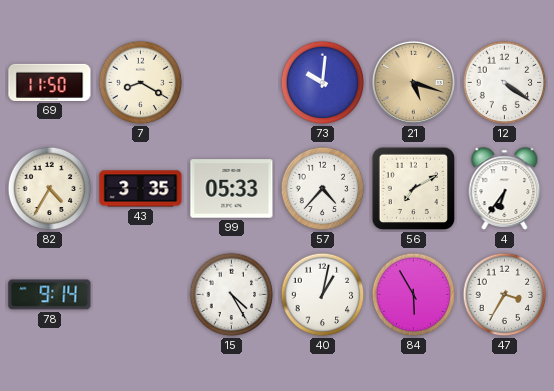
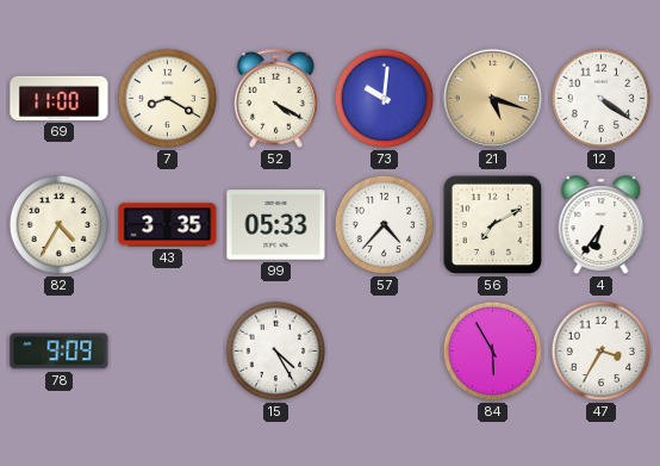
69: 11:50 -> 11:00 (60, 98)
52: none -> 4:20 (276, 98)
78: 9:14 -> 9:09 (60, 352)
40: 1:02 -> none (323, 295)
